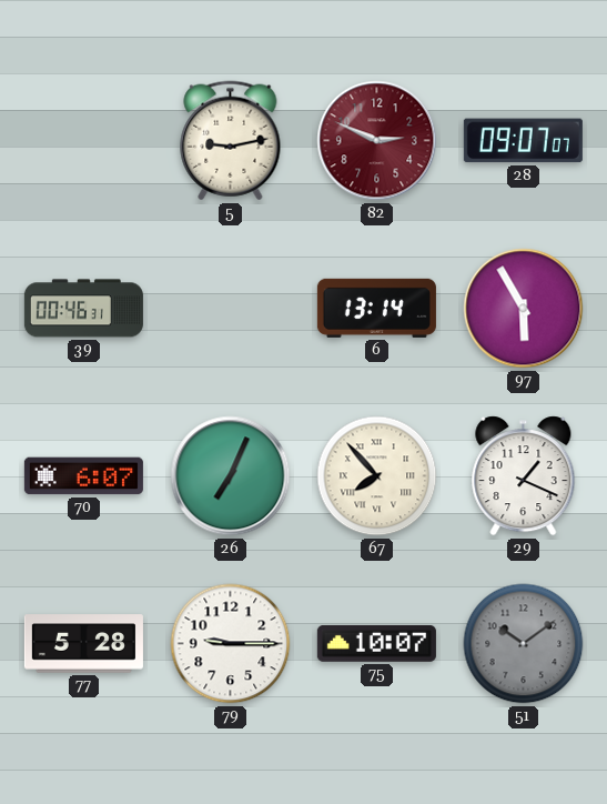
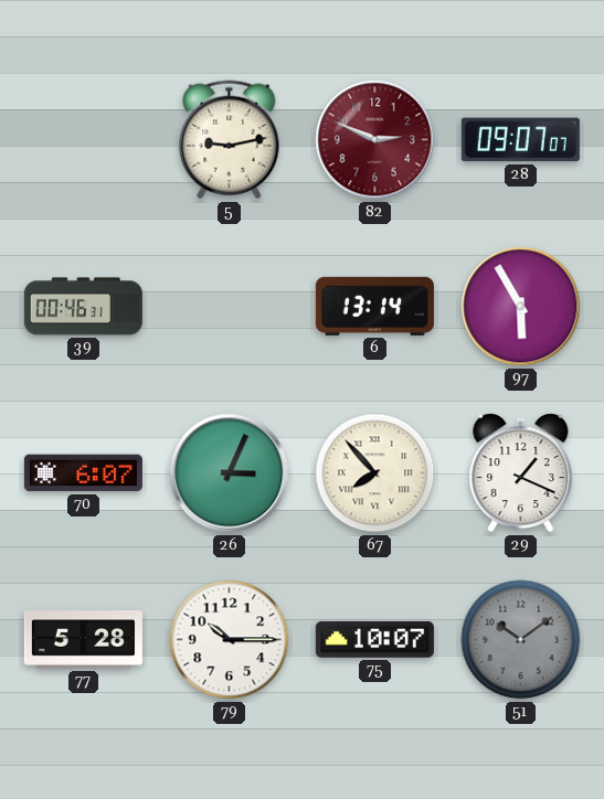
26: 7:04 -> 3:04 (230, 473)
79: 9:15 -> 10:15 (230, 640)
